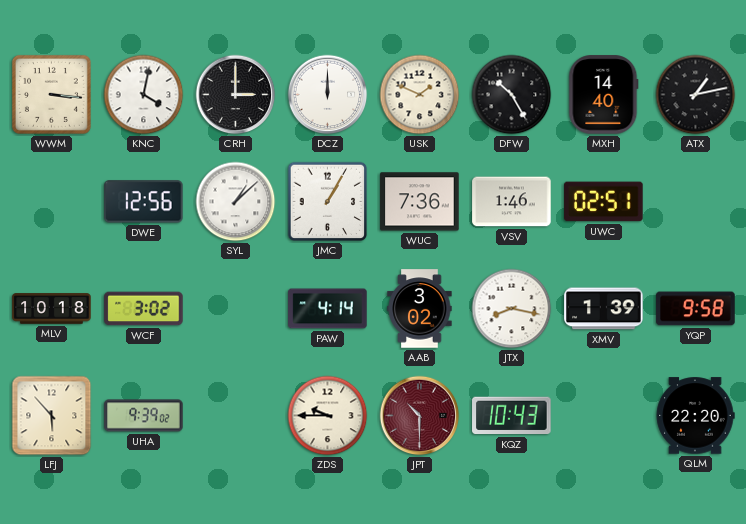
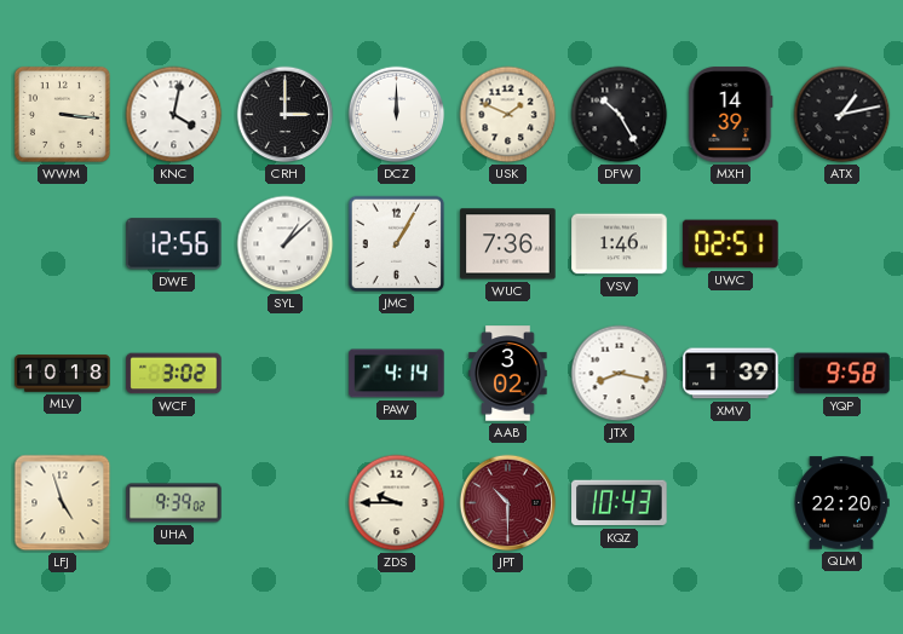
MXH: 14:40 -> 14:39 (731, 115)
LFJ: 5:53 -> 4:57 (63, 503)
